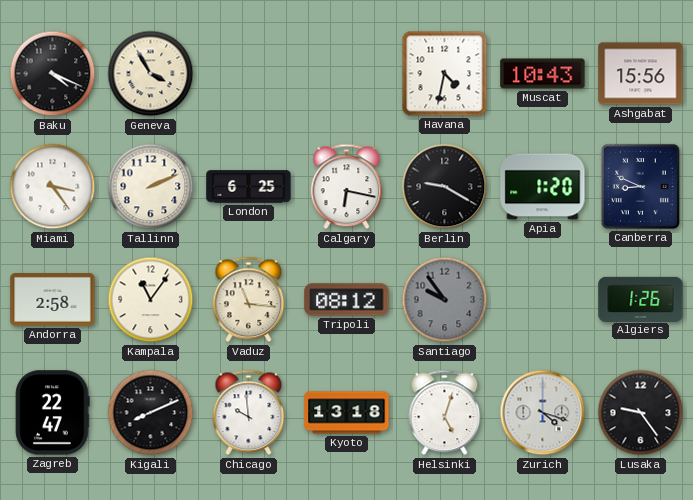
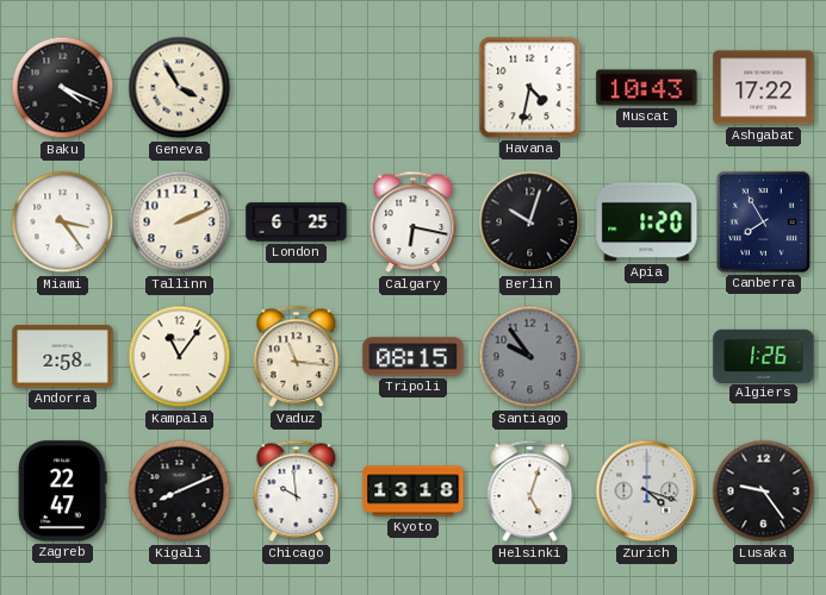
Ashgabat: 15:56 -> 17:22 (764, 88)
Berlin: 9:20 -> 10:03 (530, 223)
Canberra: 8:49 -> 7:55 (763, 221)
Tripoli: 08:12 -> 08:15 (414, 357)
